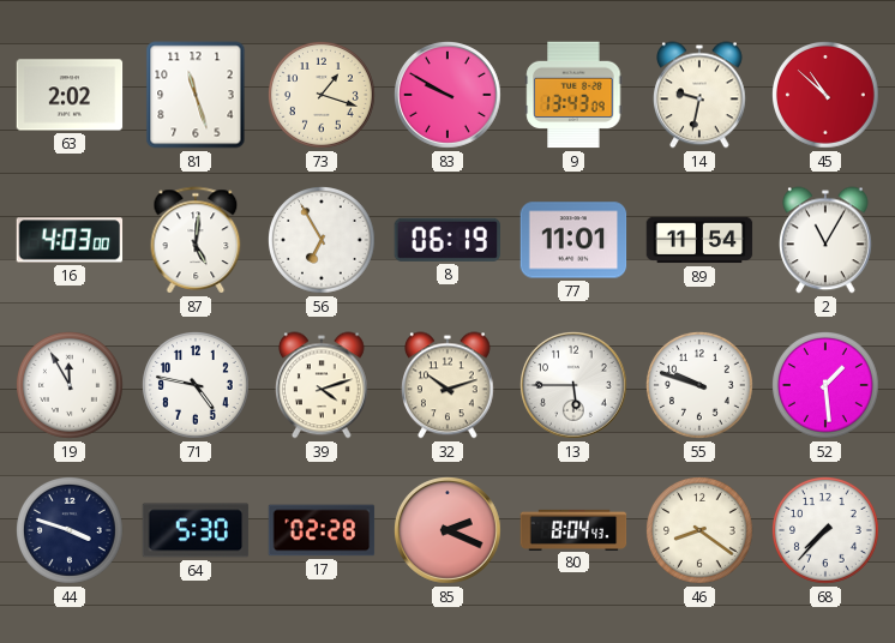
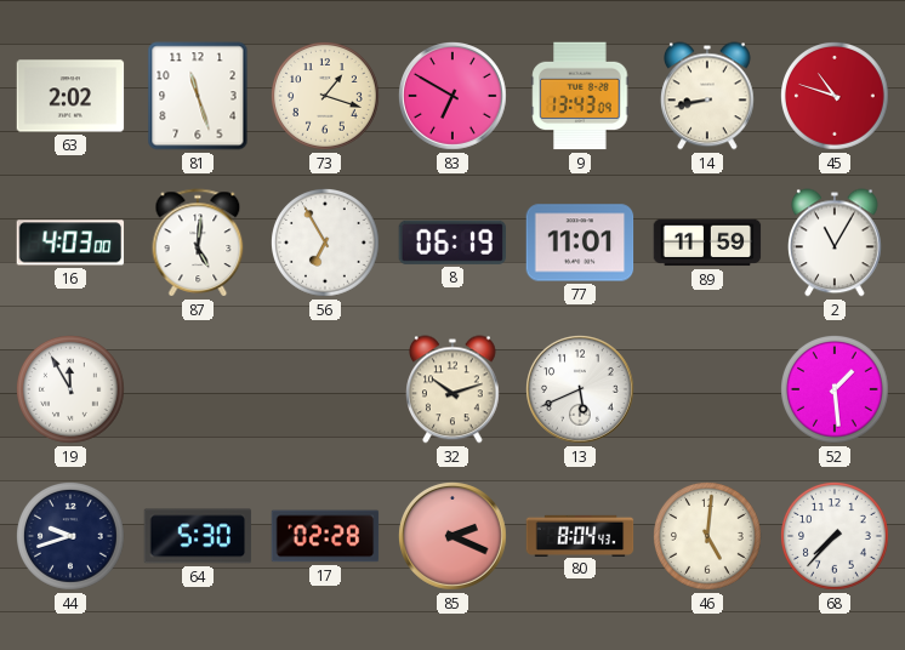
83: 9:50 -> 6:50 (454, 97)
14: 9:32 -> 8:43 (708, 96)
45: 10:52 -> 10:48 (836, 97)
89: 11:54 -> 11:59 (707, 243)
71: 4:47 -> none (197, 386)
39: 4:12 -> none (323, 385)
13: 5:45 -> 5:41 (581, 390)
55: 9:48 -> none (701, 386)
44: 3:48 -> 9:42 (72, 537)
46: 8:21 -> 5:01 (708, 537)
